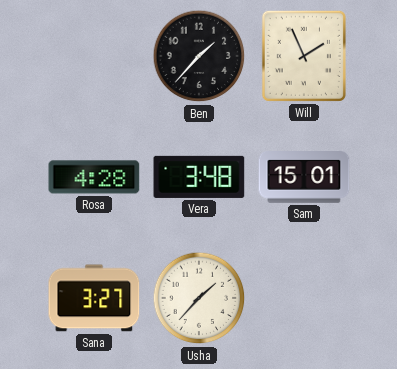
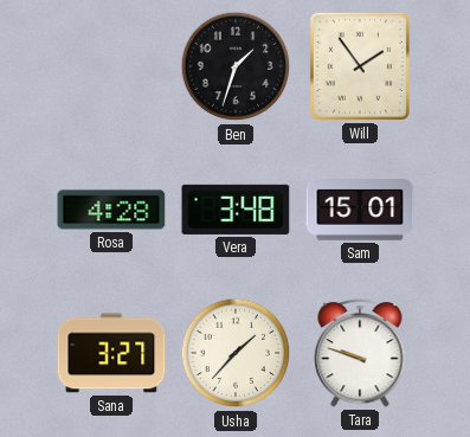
Ben: 1:37 -> 1:33 (236, 66)
Will: 1:56 -> 1:54 (360, 66)
Tara: none -> 9:48 (360, 353)
